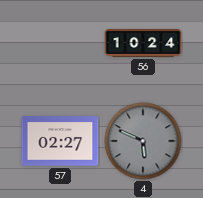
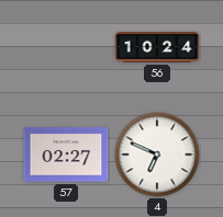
4: 5:49 -> 6:49 (157, 155)
4 dial: grey -> white (157, 155)
